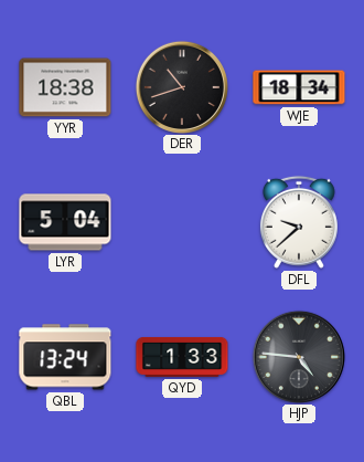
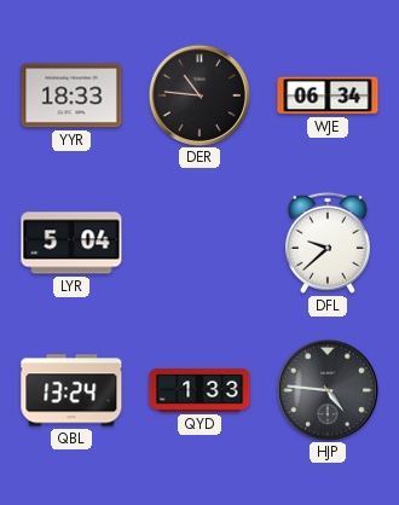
YYR: 18:38 -> 18:33 (71, 95)
DER: 10:42 -> 10:46 (198, 94)
WJE: 18:34 -> 06:34 (328, 95)
